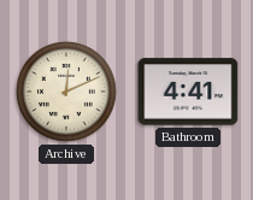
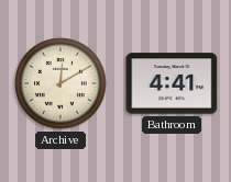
Archive: 12:11 -> 12:10 (61, 83)
